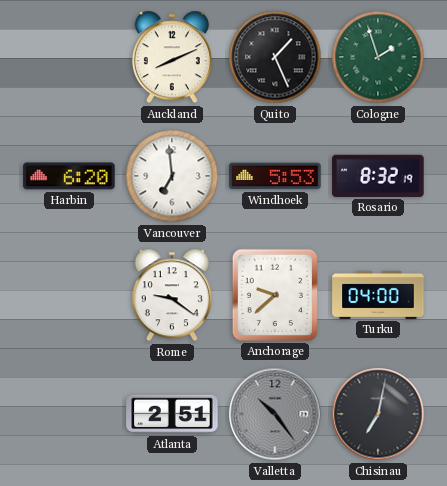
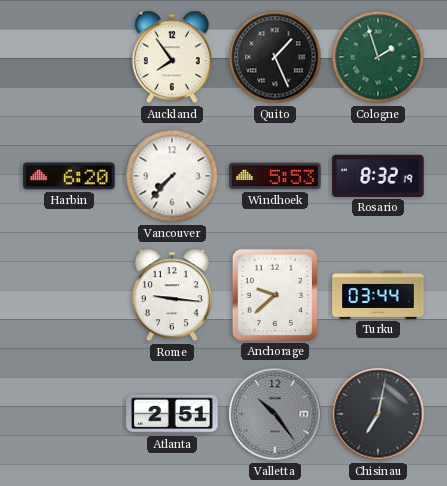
Auckland: 8:11 -> 7:54 (172, 57)
Vancouver: 6:59 -> 7:37 (172, 176)
Rome: 9:21 -> 9:16 (172, 295)
Turku: 04:00 -> 03:44 (378, 295)
